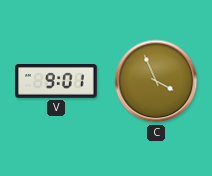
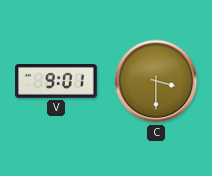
C: 3:56 -> 3:30 (156, 81)
